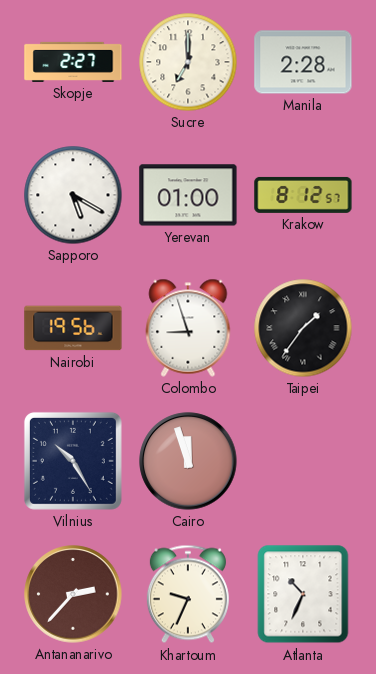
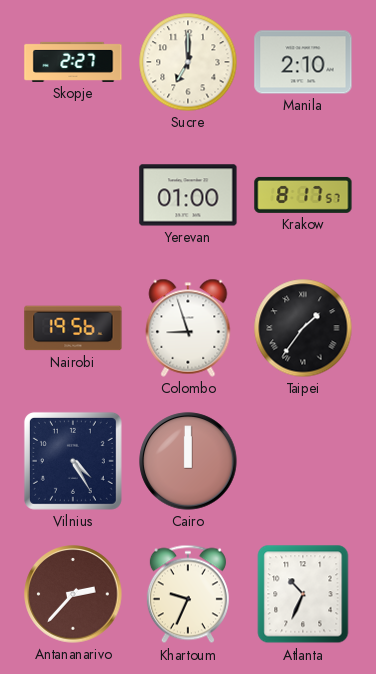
Manila: 2:28 -> 2:10 (303, 62)
Sapporo: 5:20 -> none (73, 195)
Krakow: 8:12 -> 8:17 (303, 195)
Vilnius: 10:25 -> 4:25 (73, 461)
Cairo: 11:57 -> 12:00 (188, 461)
